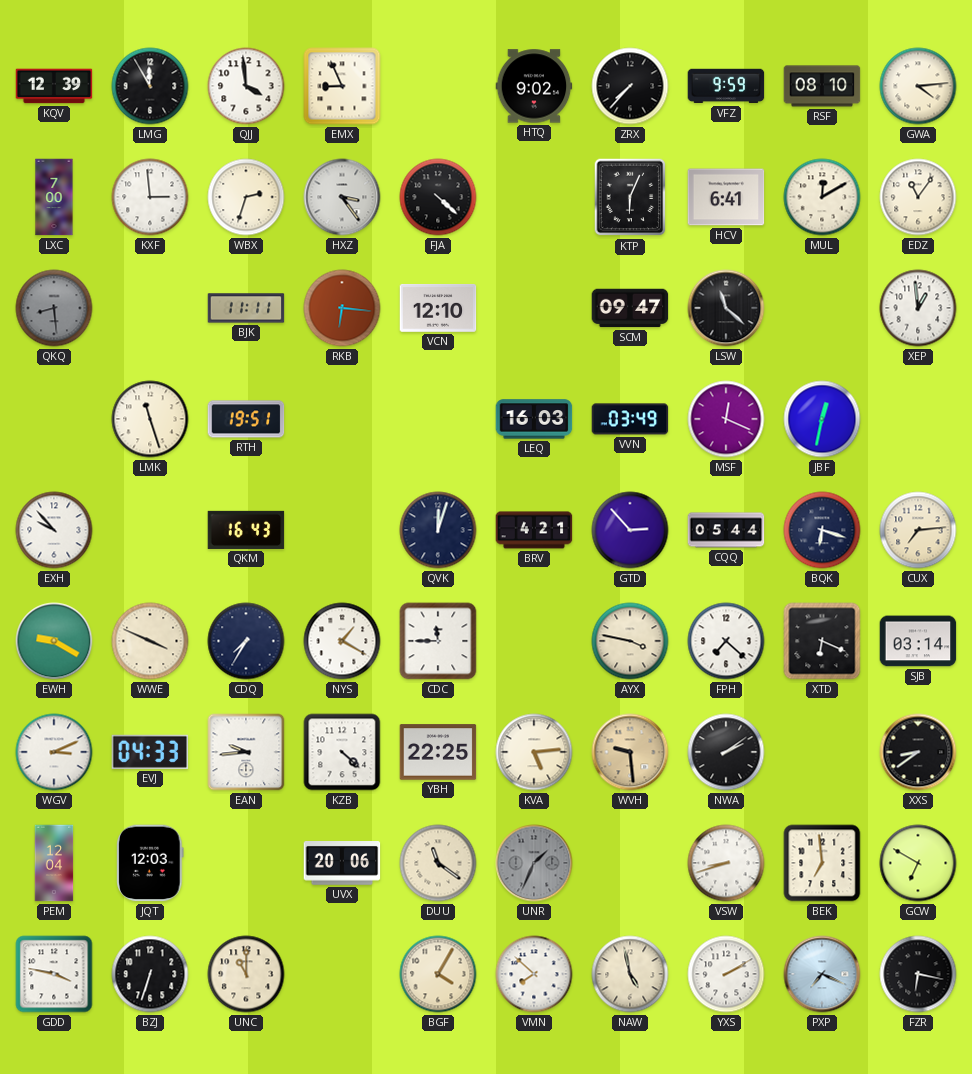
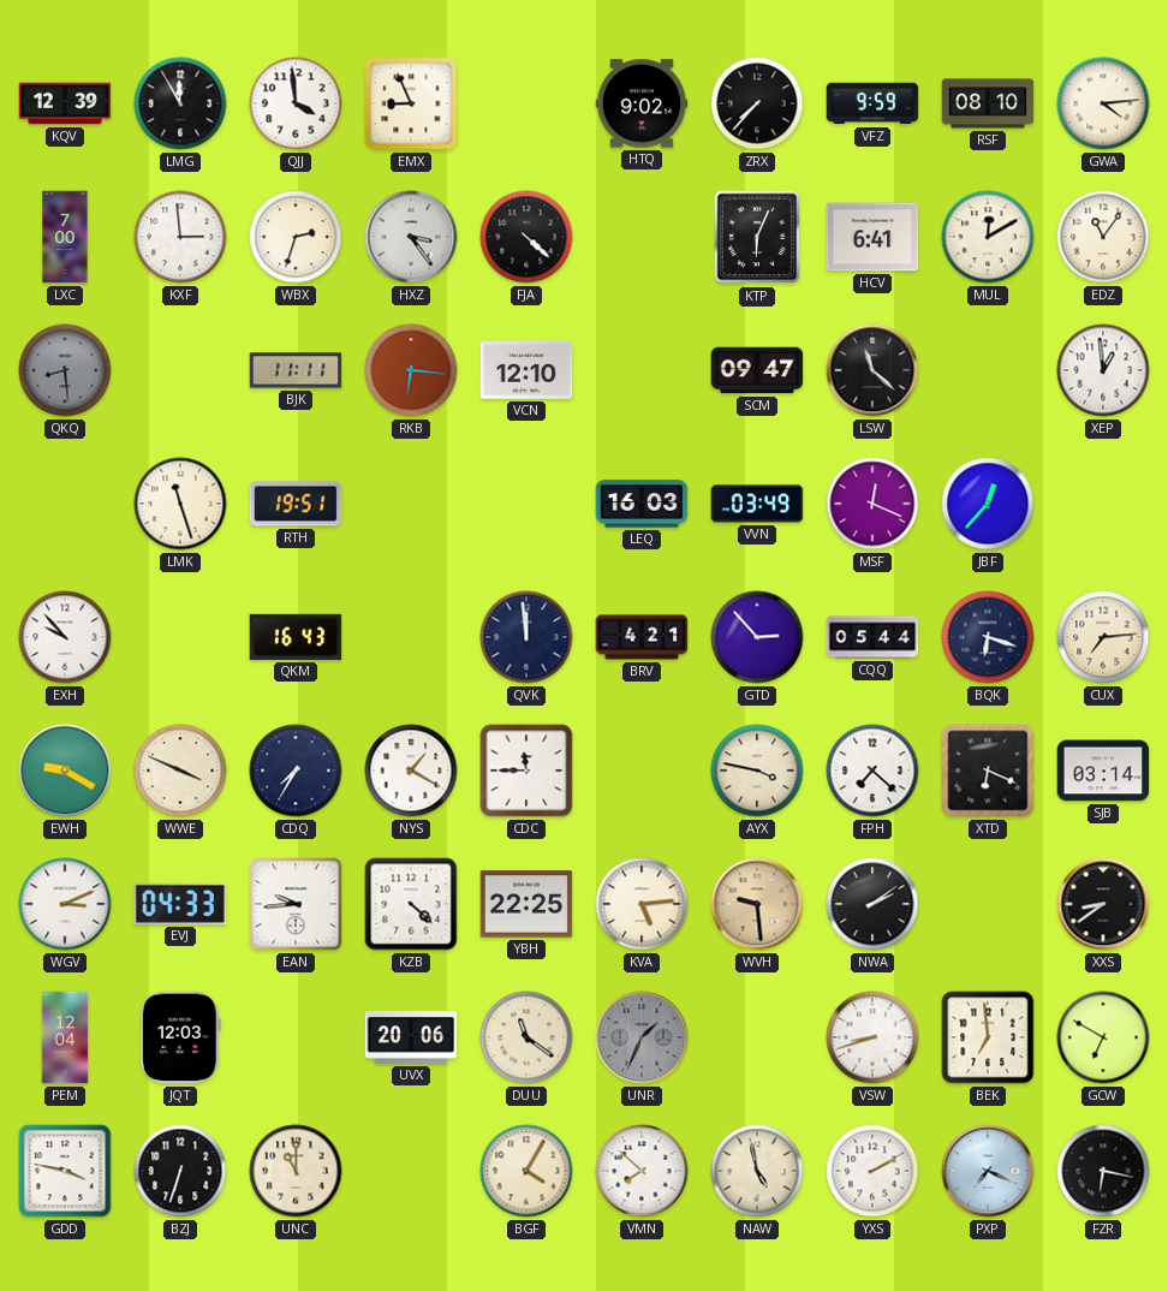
JBF: 12:32 -> 12:37 (988, 504)
QVK: 12:03 -> 11:59 (526, 637)
